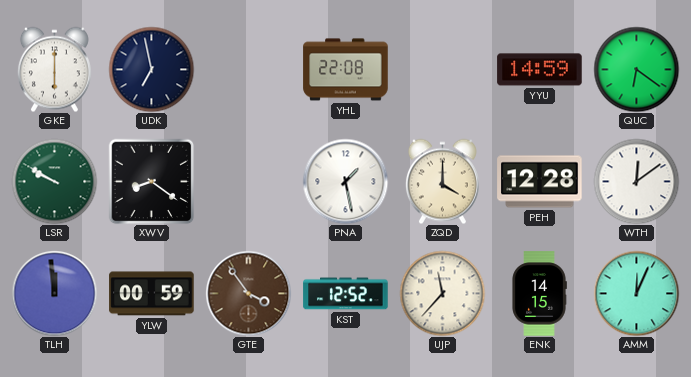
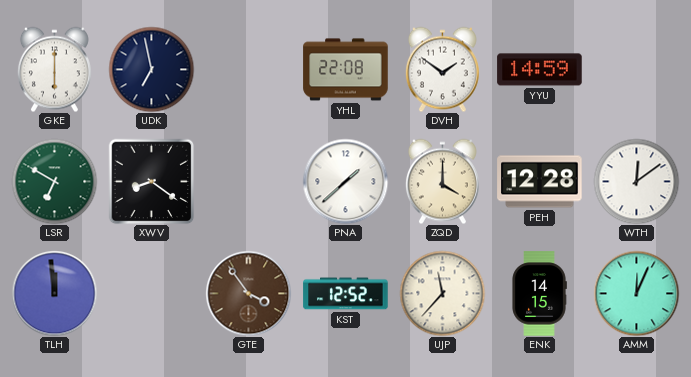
DVH: none -> 1:51 (442, 69)
QUC: 6:21 -> none (636, 69)
LSR: 9:50 -> 6:50 (54, 181)
PNA: 1:28 -> 1:38 (345, 181)
YLW: 00:59 -> none (152, 294)
